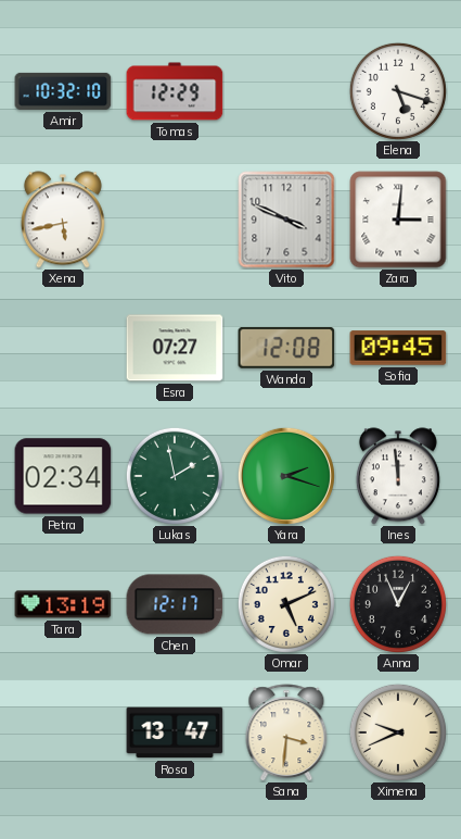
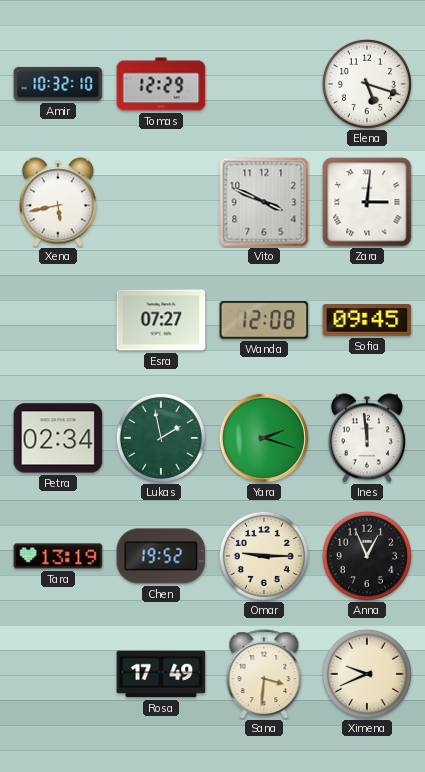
Chen: 12:17 -> 19:52 (161, 556)
Omar: 5:11 -> 9:15 (264, 556)
Rosa: 13:47 -> 17:49 (161, 674)
